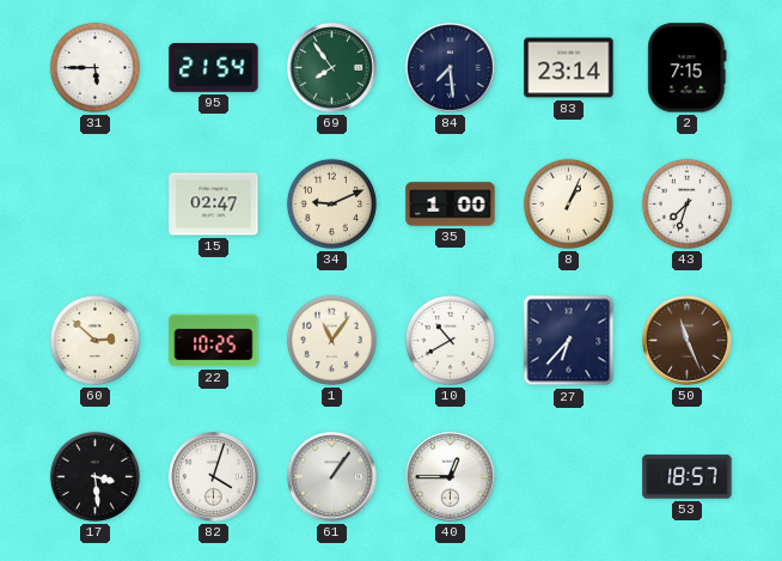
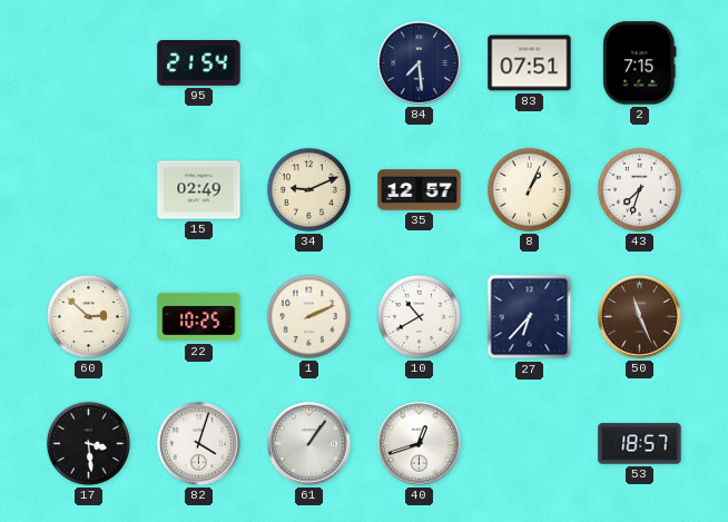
31: 5:45 -> none (94, 67)
69: 7:54 -> none (332, 68)
83: 23:14 -> 07:51 (530, 63)
15: 02:47 -> 02:49 (199, 190)
35: 1:00 -> 12:57 (420, 190)
1: 11:06 -> 2:11 (308, 316)
40: 12:45 -> 12:42 (420, 444)
